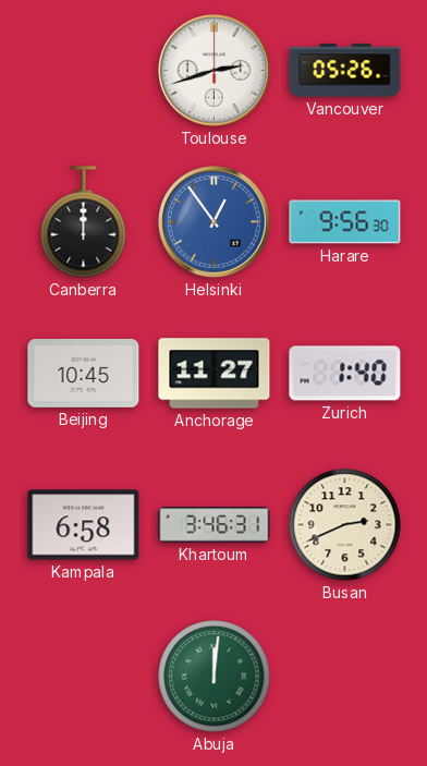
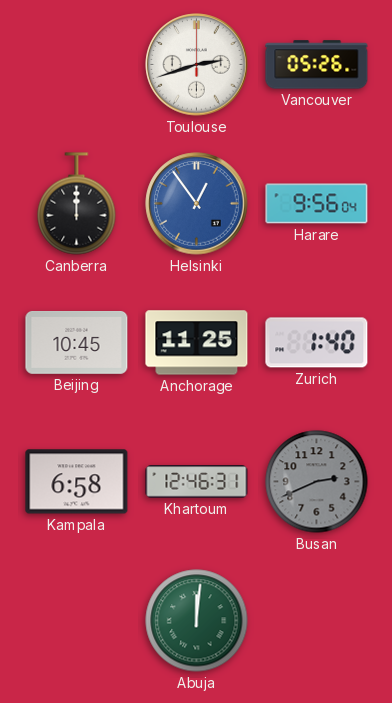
Harare: 9:56:30 -> 9:56:04 (317, 204)
Anchorage: 11:27 -> 11:25 (197, 343)
Khartoum: 3:46 -> 12:46 (197, 482)
Busan dial: cream -> grey (317, 482)
